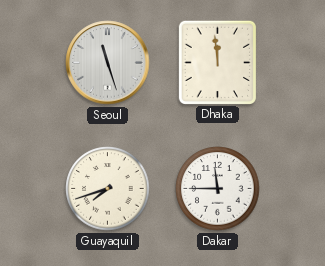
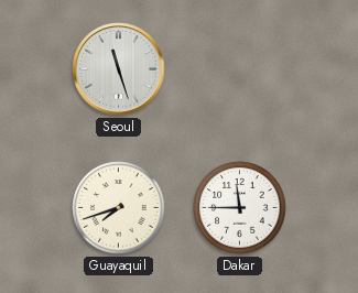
Dhaka: 11:59 -> none (217, 62)
